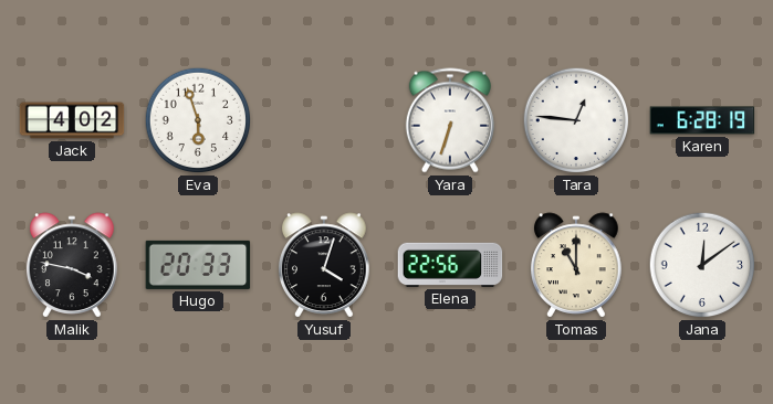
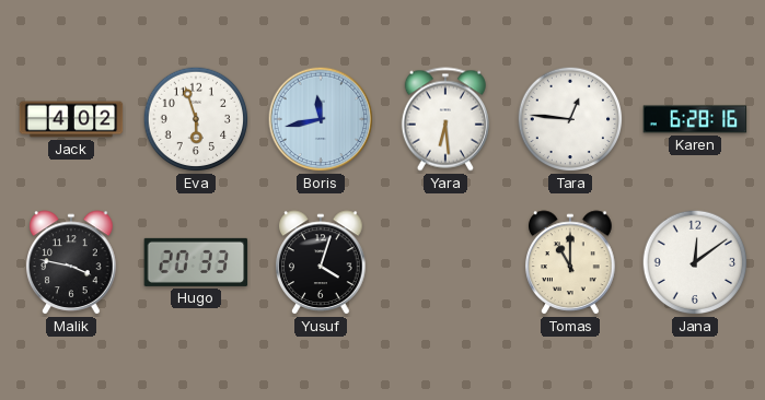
Boris: none -> 11:43 (321, 119)
Yara: 6:33 -> 6:29 (445, 119)
Karen: 6:28:19 -> 6:28:16 (695, 119)
Elena: 22:56 -> none (450, 265)
